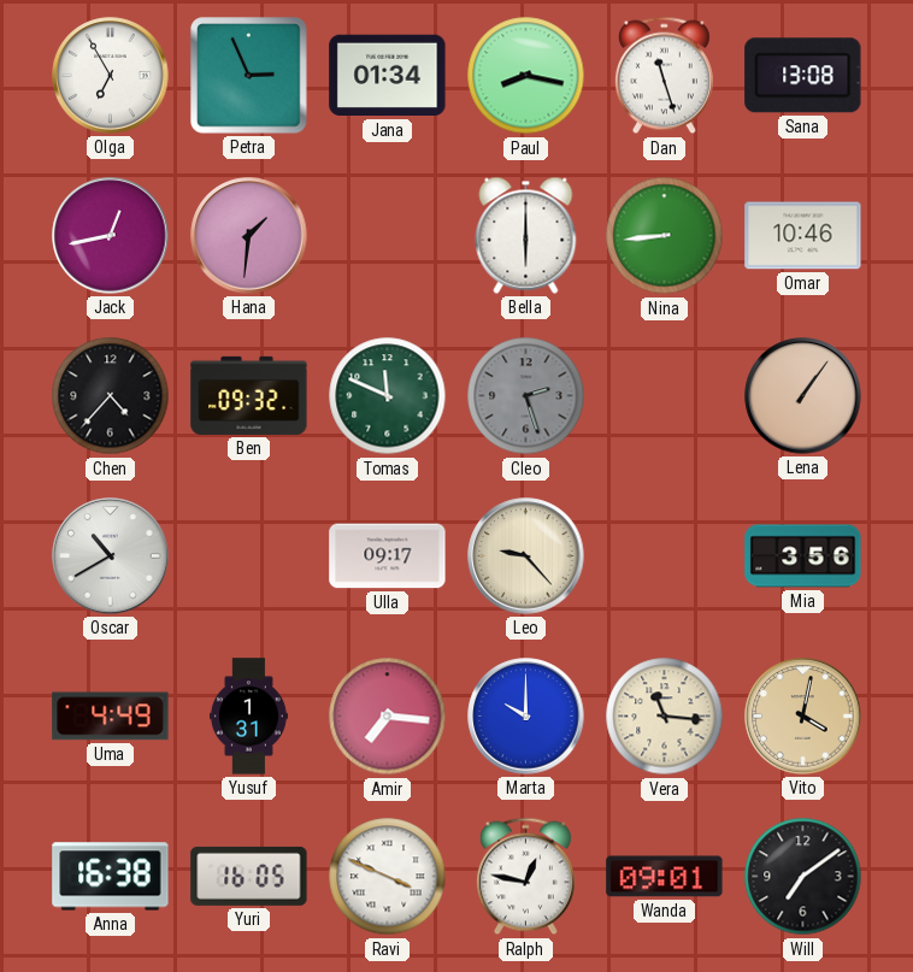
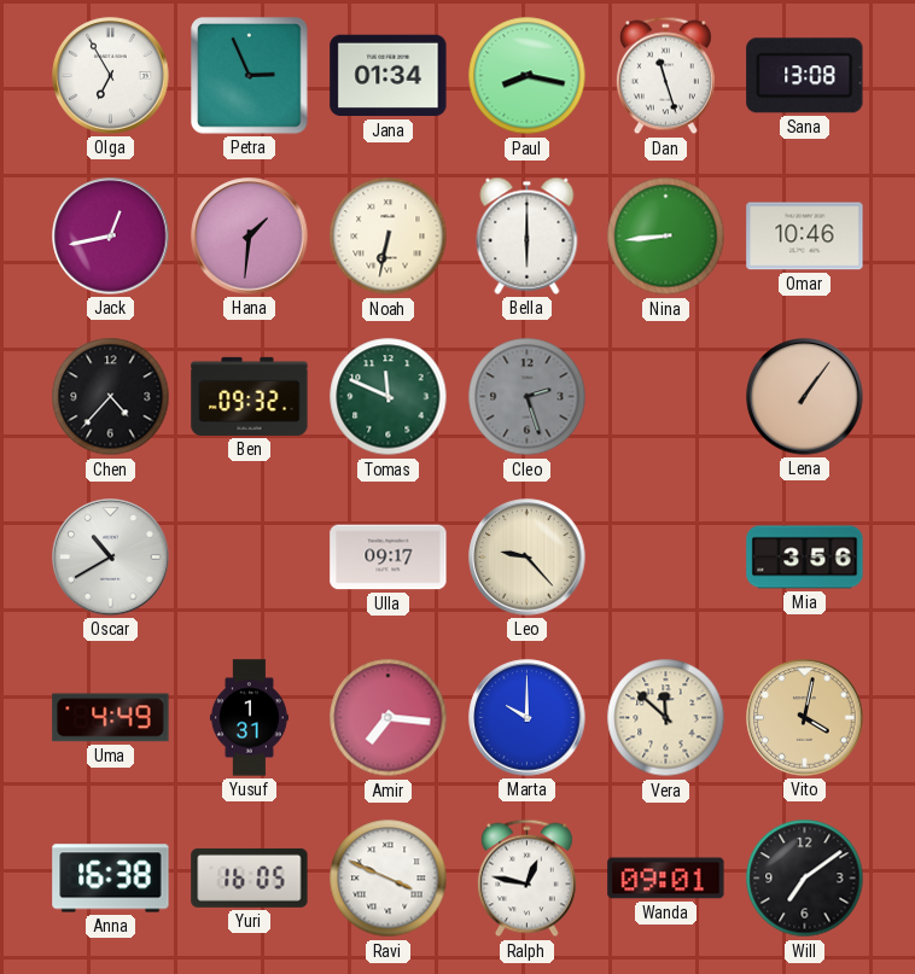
Noah: none -> 6:32 (389, 237)
Vera: 11:16 -> 11:52 (666, 718)
